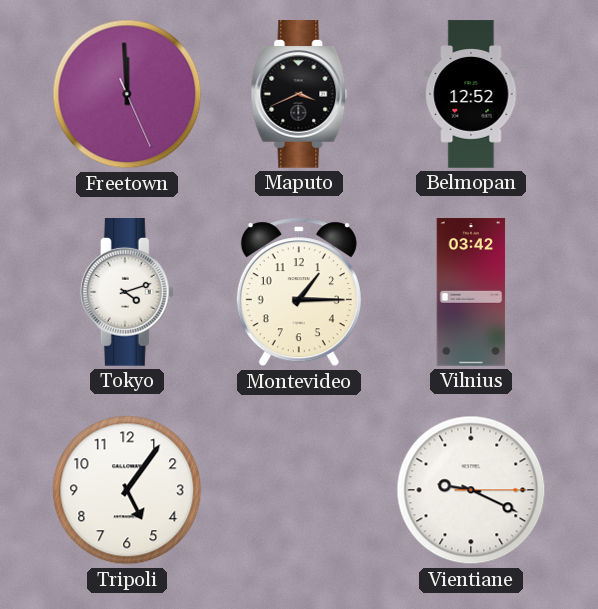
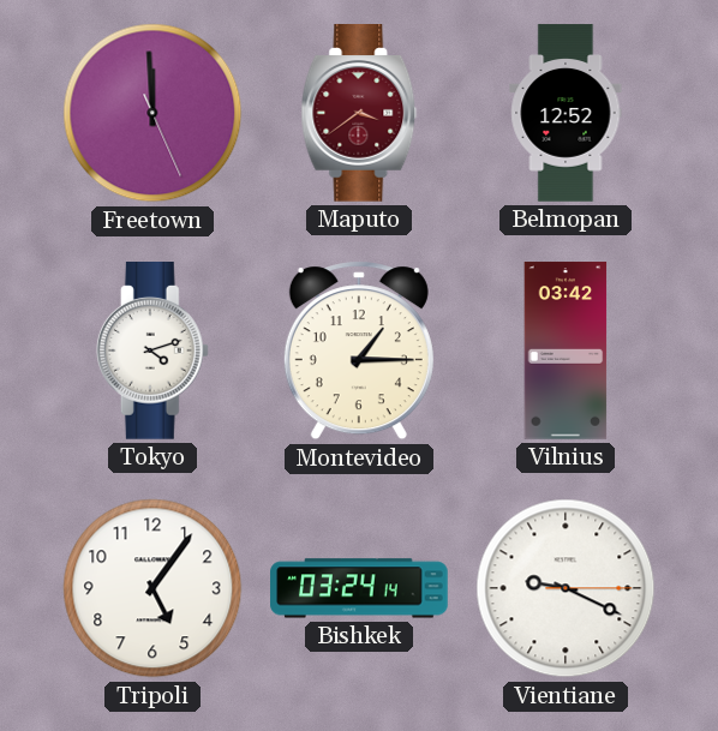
Maputo: 3:41 -> 3:39 (359, 114)
Maputo dial: black -> burgundy (359, 114)
Bishkek: none -> 03:24 (359, 588)
